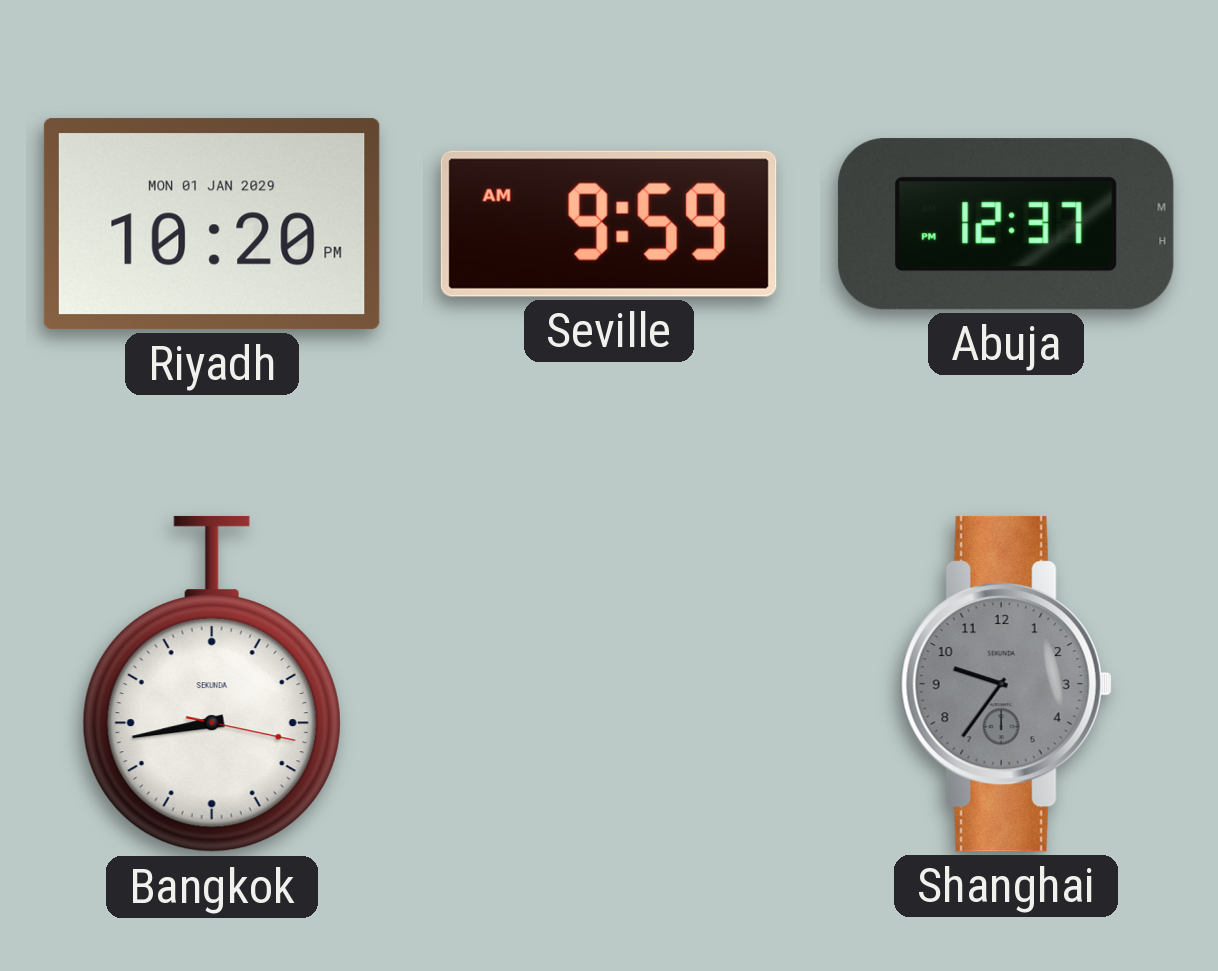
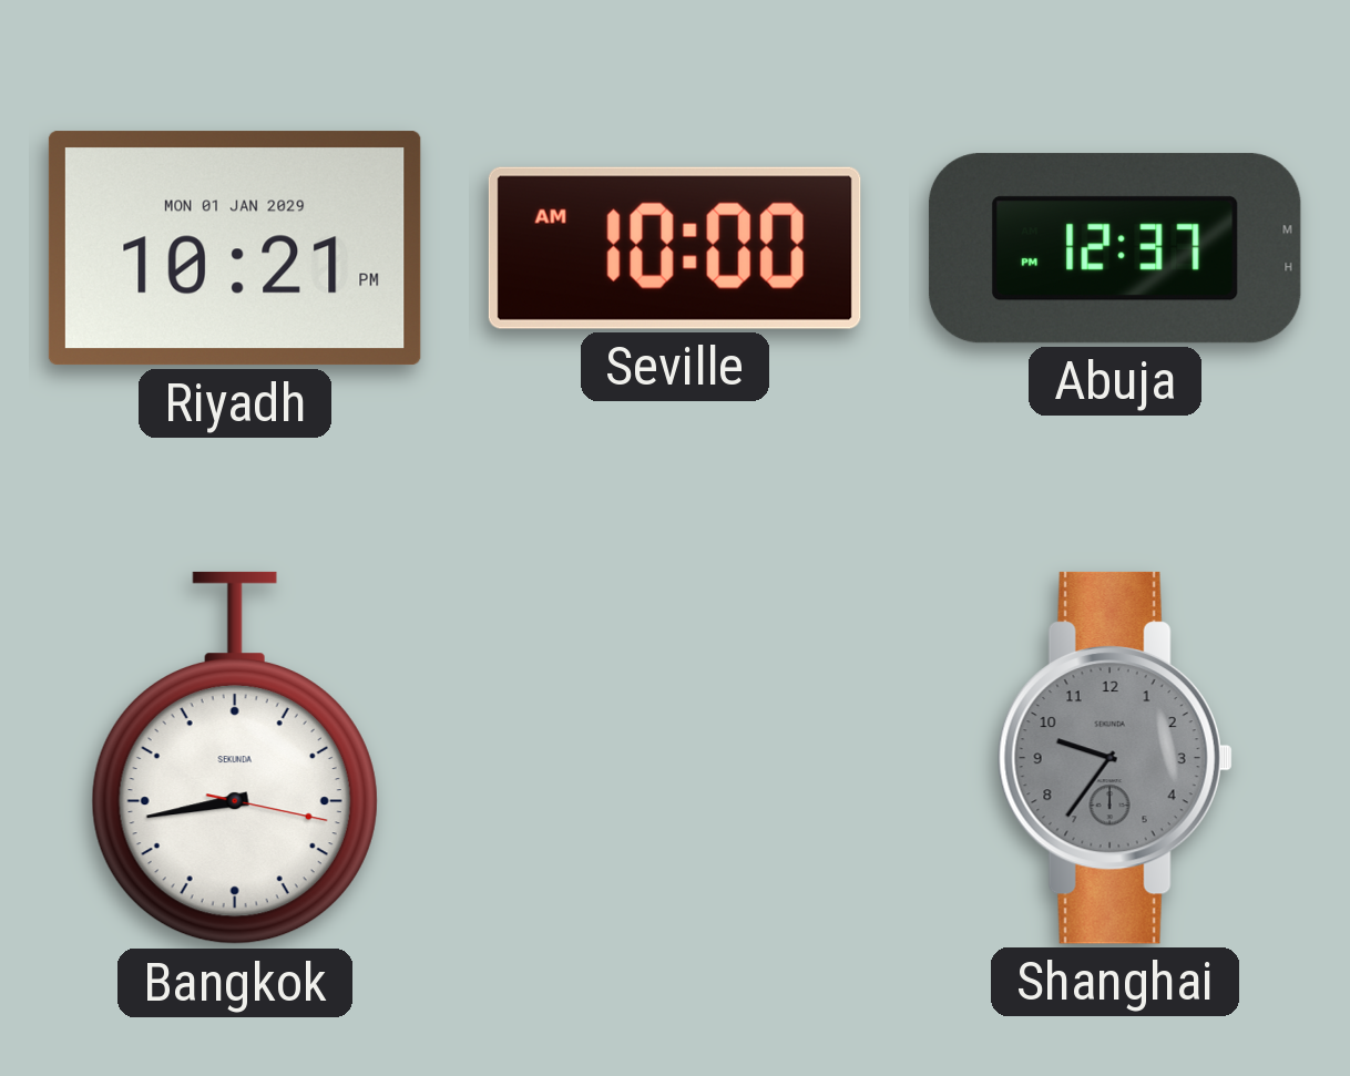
Riyadh: 10:20 -> 10:21 (235, 248)
Seville: 9:59 -> 10:00 (675, 248)
